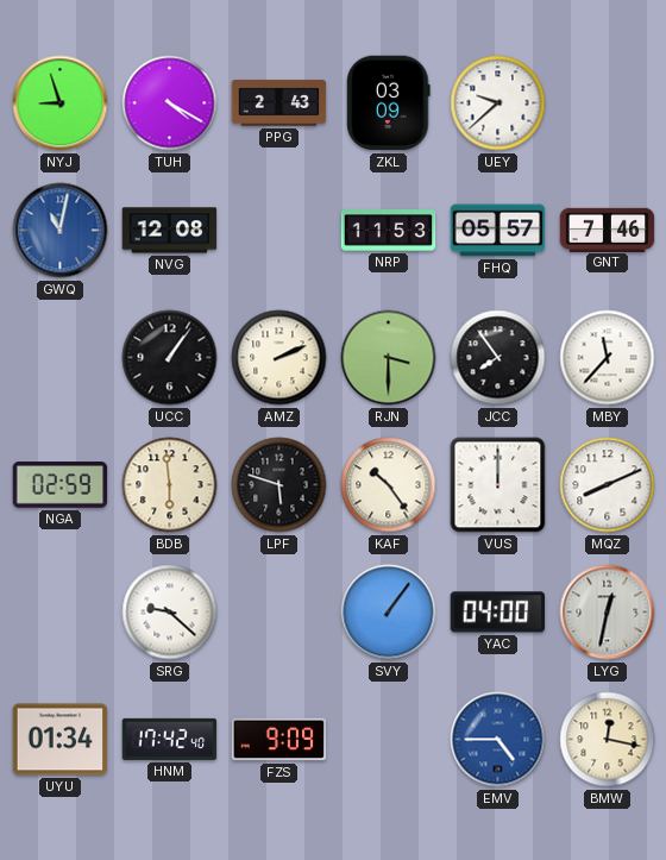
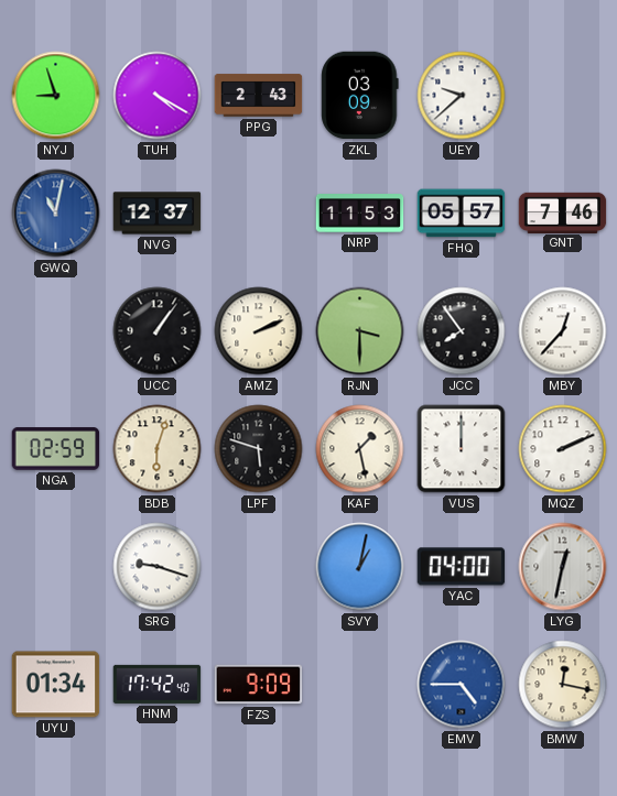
NVG: 12:08 -> 12:37 (158, 214)
MBY: 11:37 -> 12:37 (563, 331)
BDB: 5:59 -> 6:03 (158, 449)
KAF: 10:24 -> 1:28 (360, 449)
MQZ: 8:11 -> 2:11 (563, 449)
SRG: 9:22 -> 9:18 (158, 567)
SVY: 1:06 -> 1:02 (360, 567)
